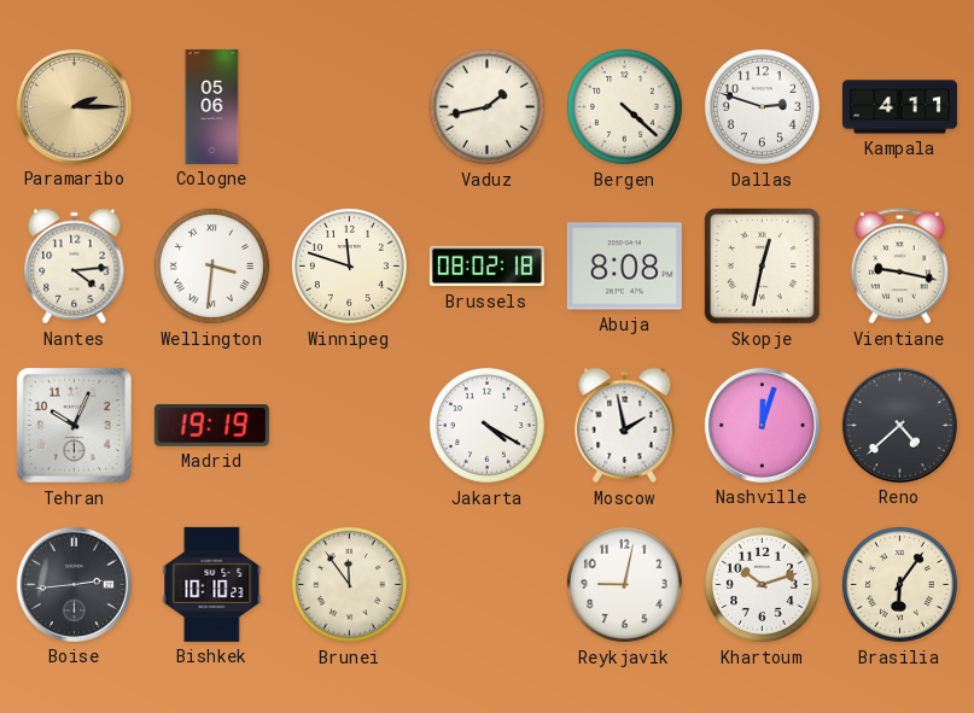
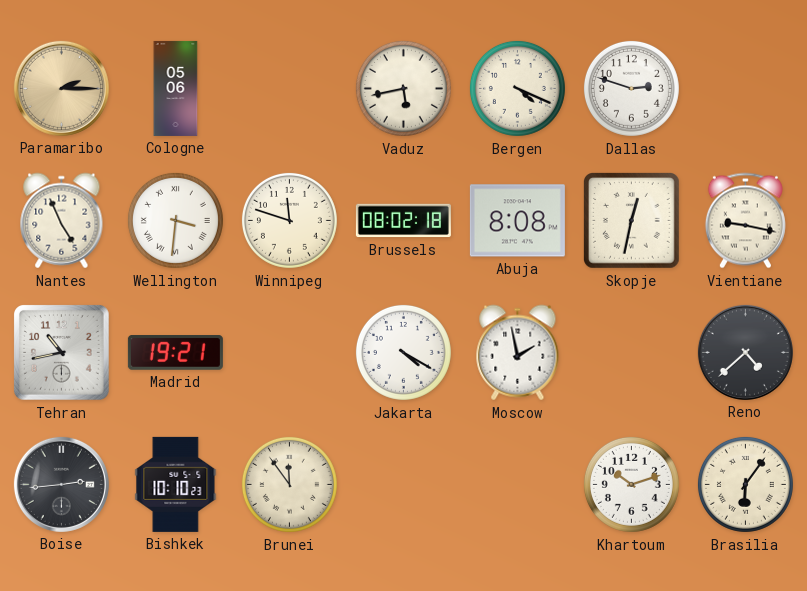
Vaduz: 1:43 -> 5:43 (403, 88)
Bergen: 4:22 -> 4:19 (517, 88)
Kampala: 4:11 -> none (899, 107)
Nantes: 4:14 -> 4:56 (62, 221)
Tehran: 10:04 -> 10:43 (62, 353)
Madrid: 19:19 -> 19:21 (175, 353)
Nashville: 12:03 -> none (762, 425)
Reykjavik: 9:02 -> none (624, 584)
